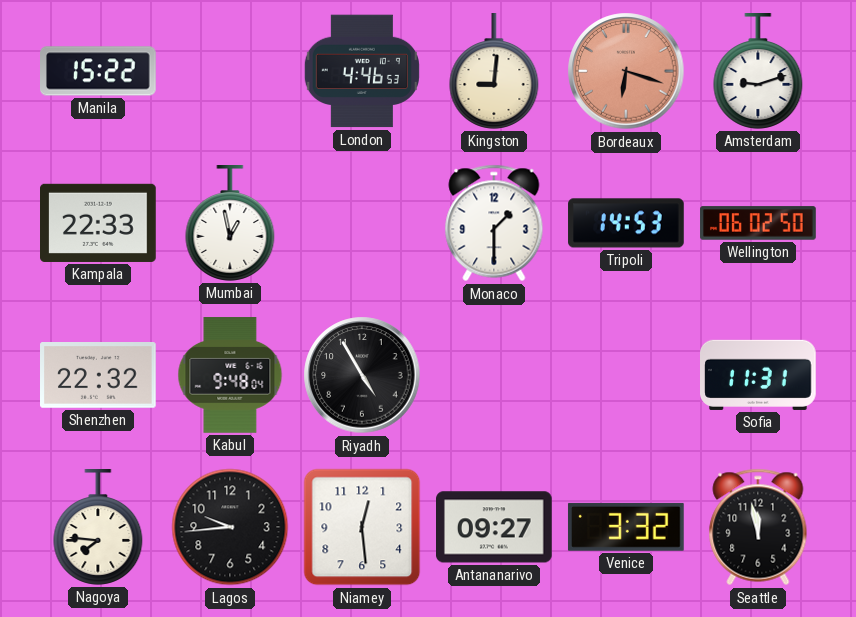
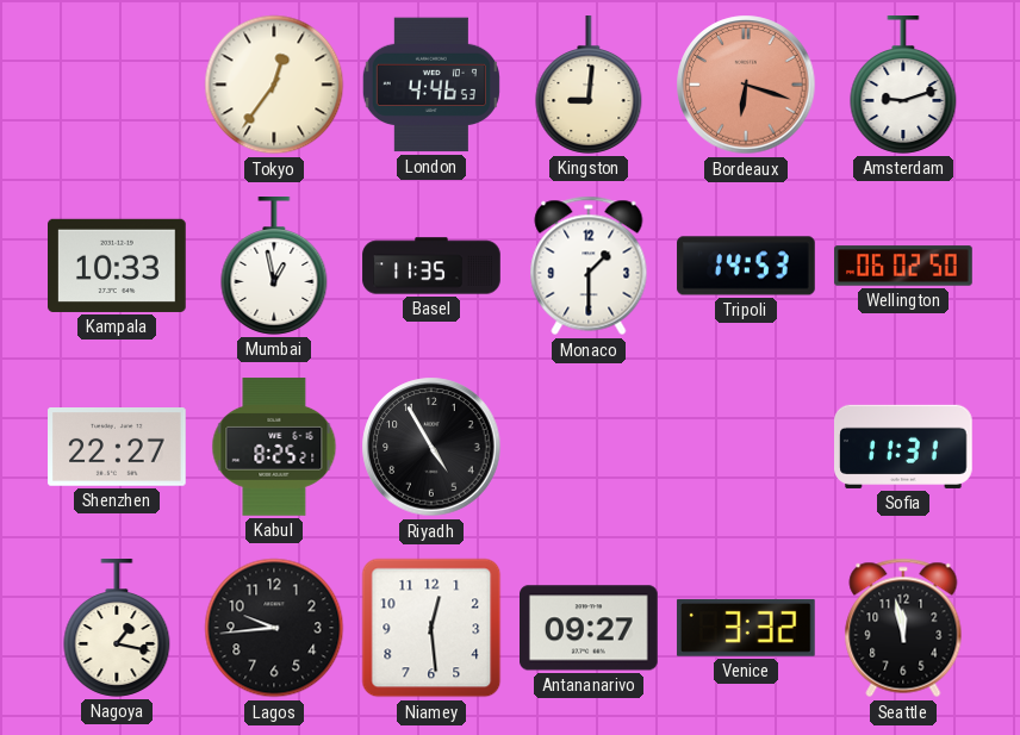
Manila: 15:22 -> none (99, 71)
Tokyo: none -> 12:36 (274, 85)
Kampala: 22:33 -> 10:33 (118, 266)
Basel: none -> 11:35 (431, 266)
Shenzhen: 22:32 -> 22:27 (118, 448)
Kabul: 9:48 -> 8:25 (274, 447)
Nagoya: 7:46 -> 1:17 (117, 629)
